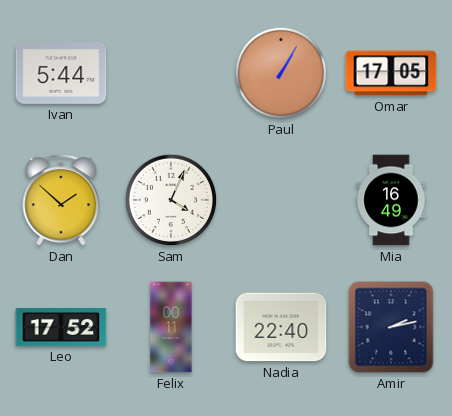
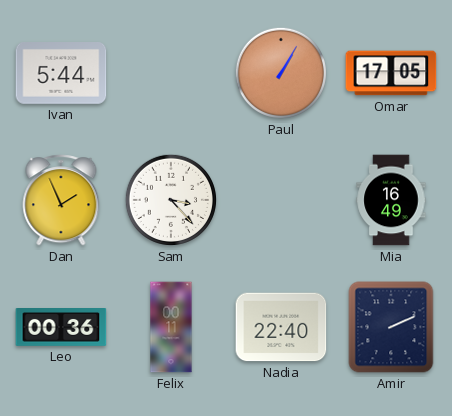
Dan: 1:52 -> 1:56 (61, 200)
Sam: 4:04 -> 3:23 (171, 200)
Leo: 17:52 -> 00:36 (61, 328)
Amir: 2:13 -> 2:11 (391, 327)
